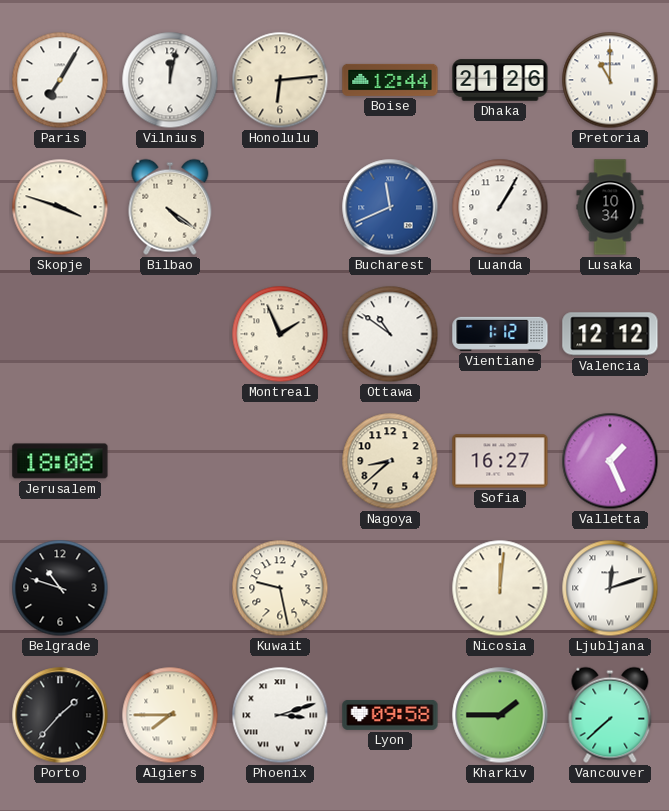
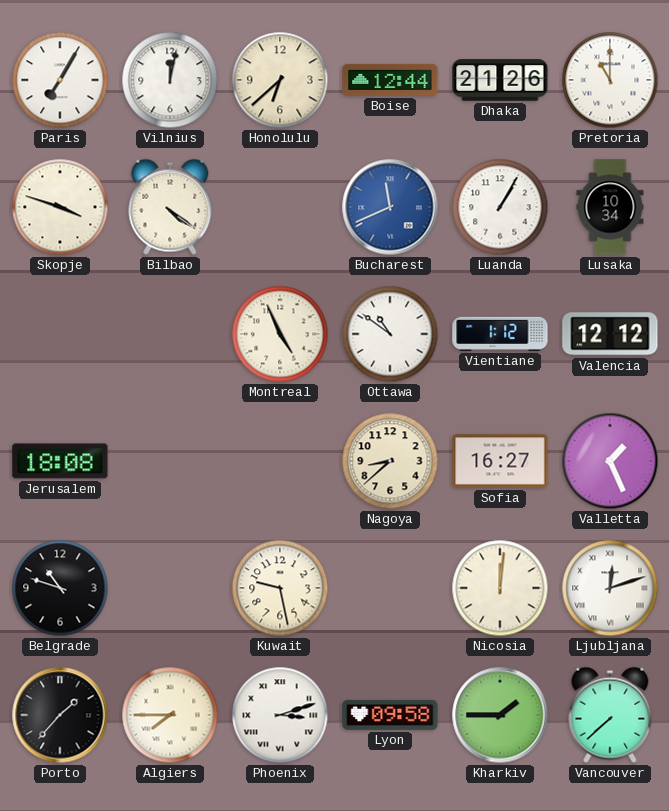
Honolulu: 6:14 -> 6:38 (280, 80)
Montreal: 1:56 -> 4:56 (280, 334)
